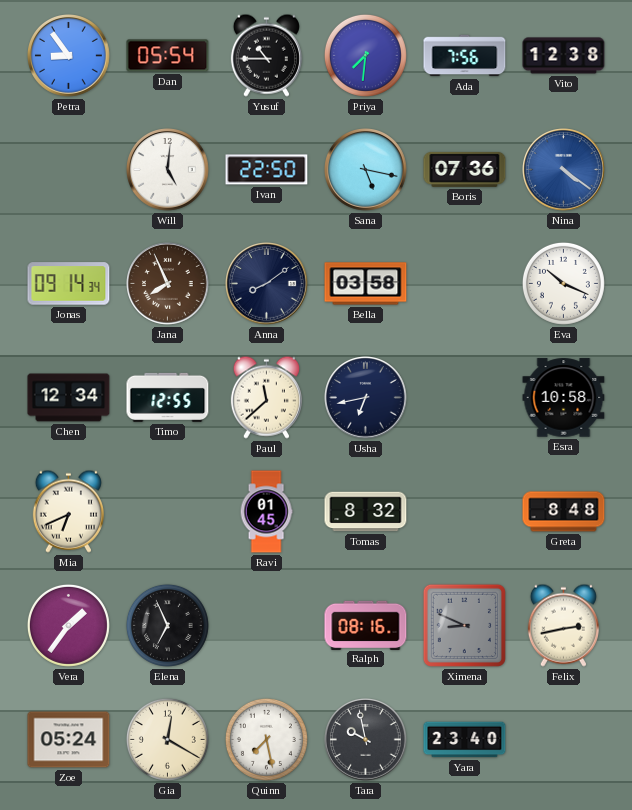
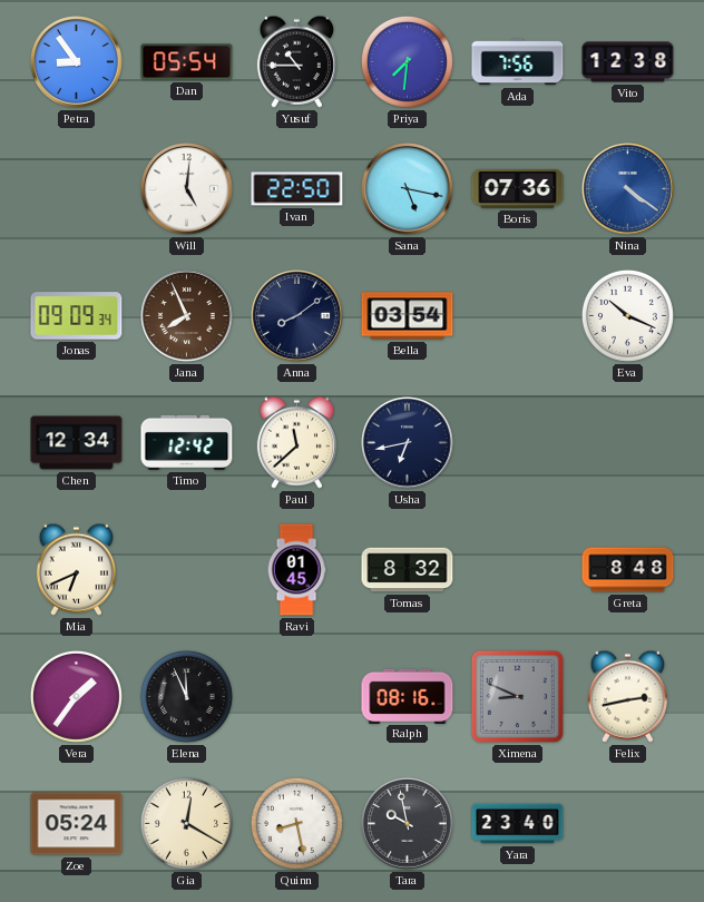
Jonas: 09:14 -> 09:09 (77, 316)
Bella: 03:58 -> 03:54 (408, 316)
Timo: 12:55 -> 12:42 (187, 442)
Esra: 10:58 -> none (564, 398)
Elena: 6:56 -> 11:56 (186, 696)
Quinn: 7:28 -> 8:28 (296, 823)
